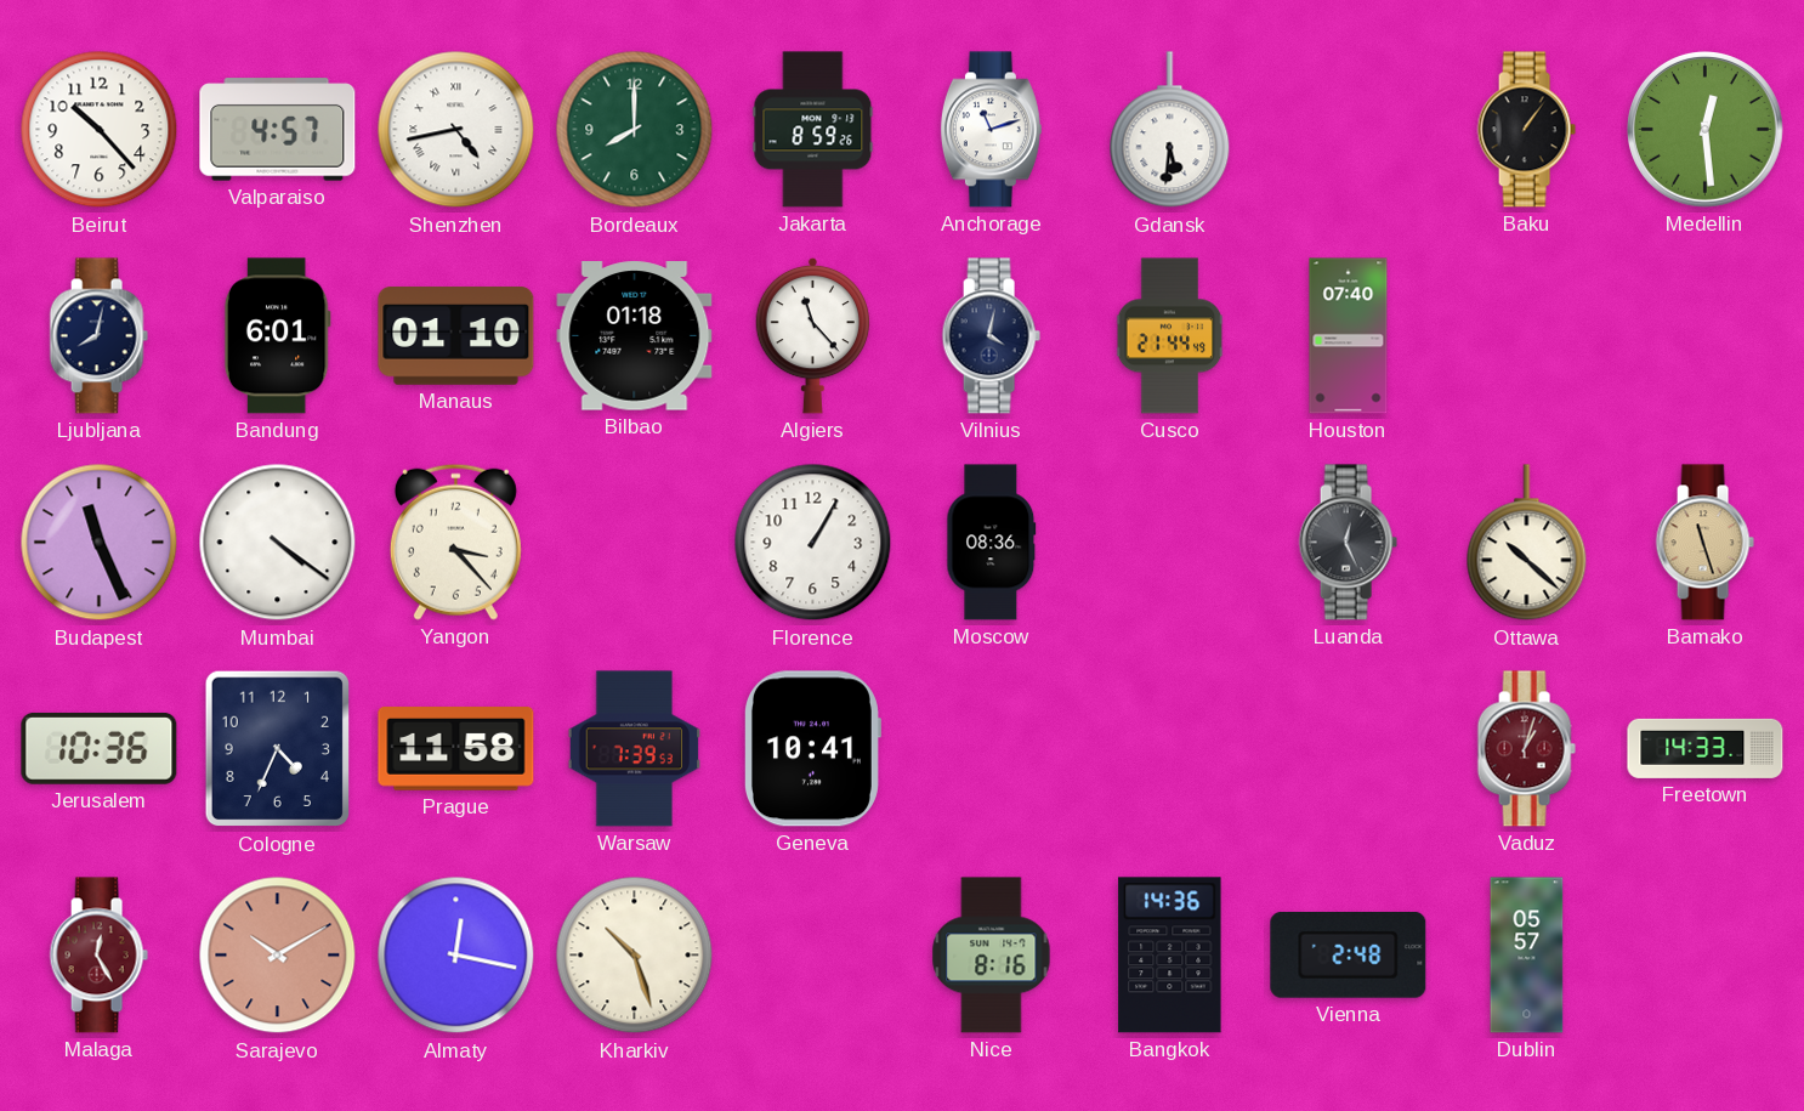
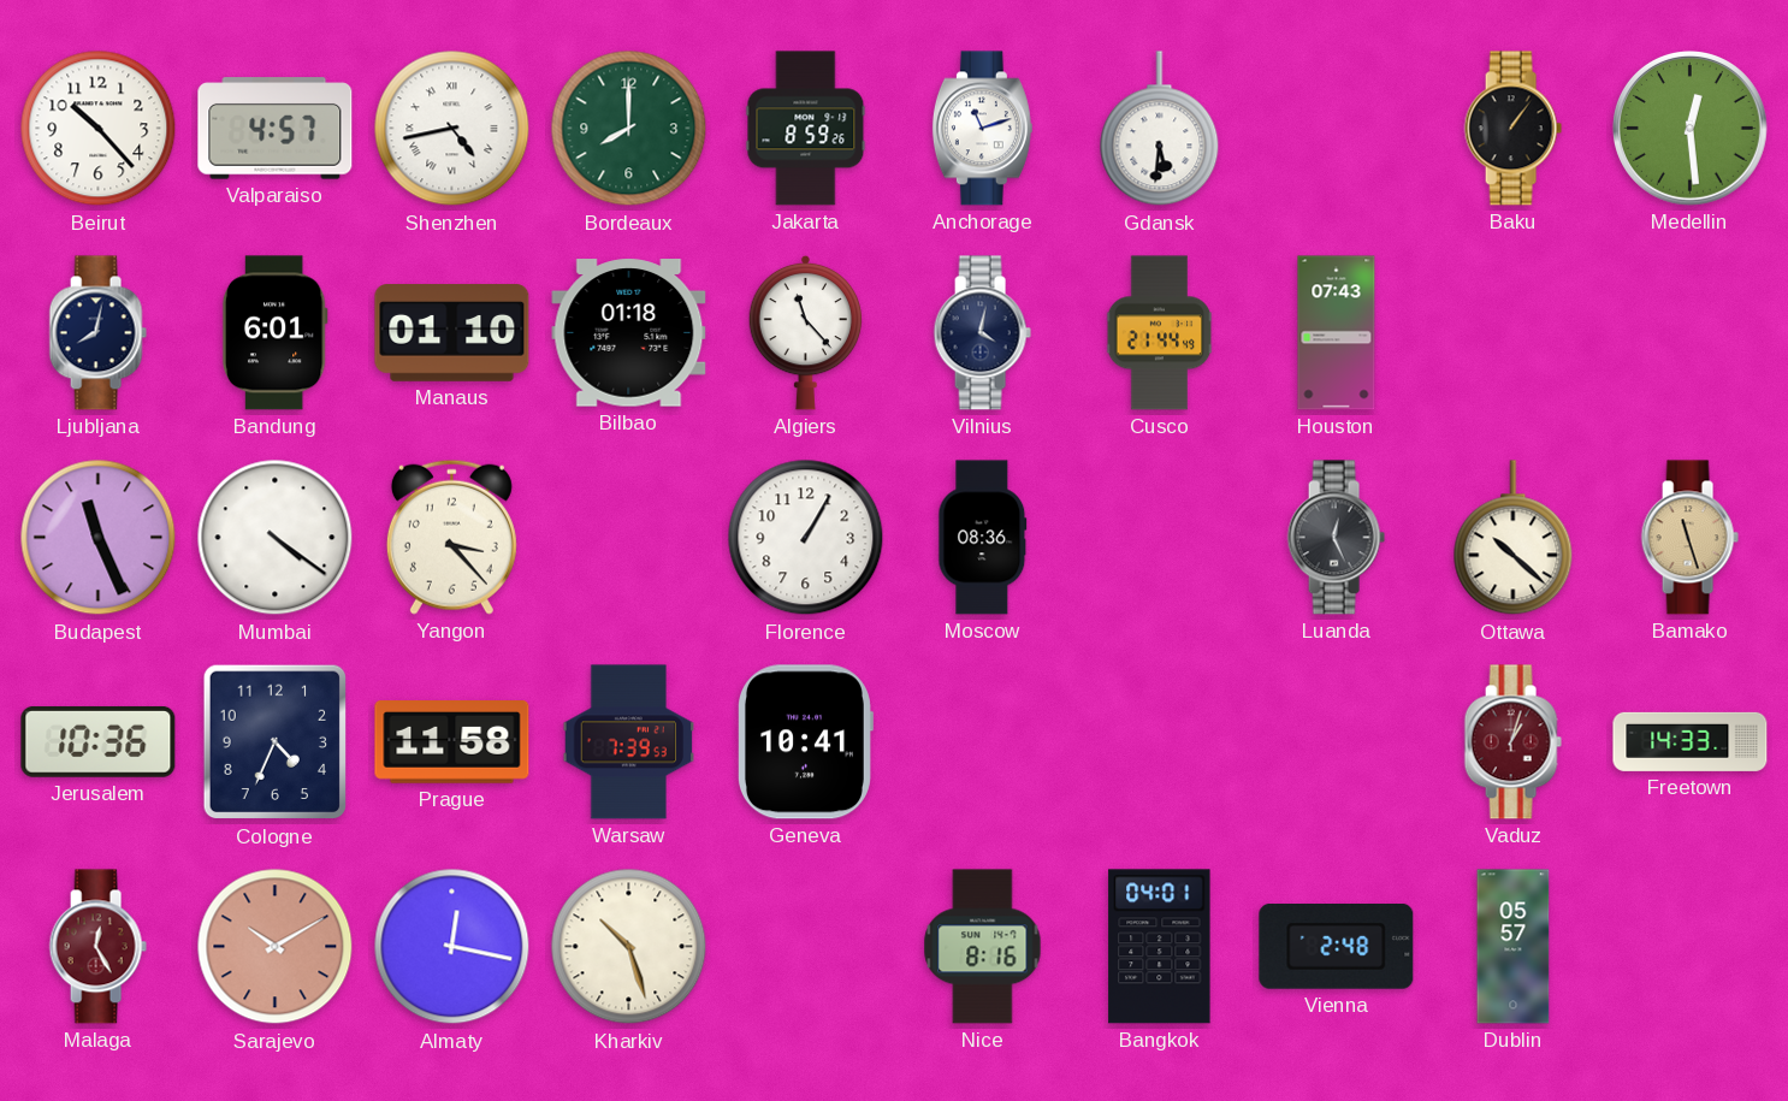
Houston: 07:40 -> 07:43 (1337, 333)
Bangkok: 14:36 -> 04:01 (1160, 947)
